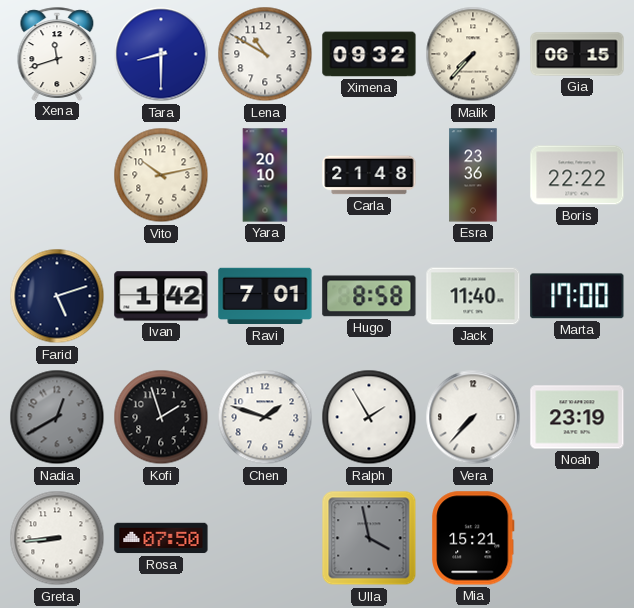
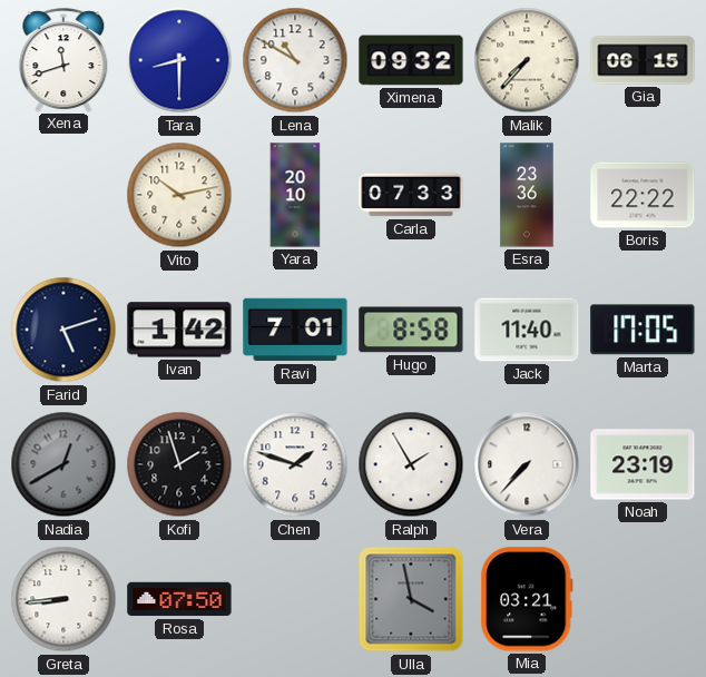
Carla: 21:48 -> 07:33 (411, 195)
Marta: 17:00 -> 17:05 (643, 330)
Mia: 15:21 -> 03:21 (527, 599)
